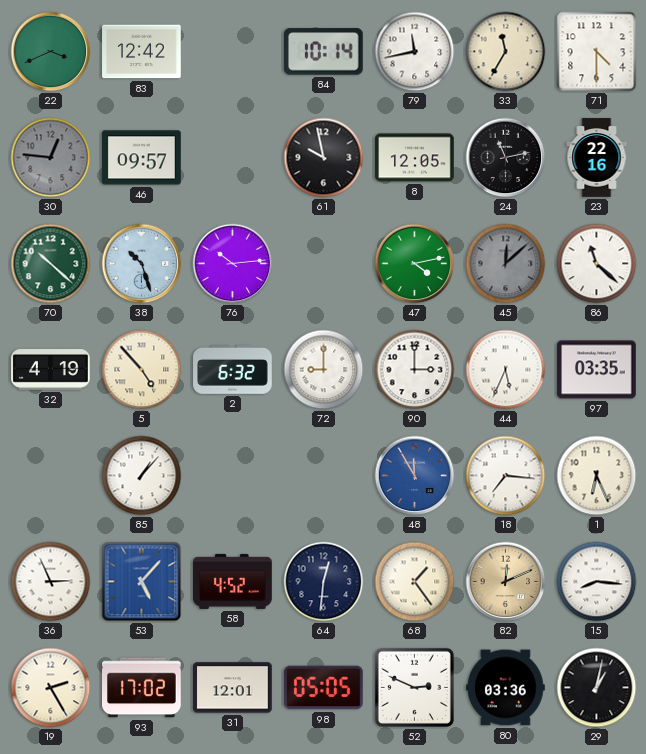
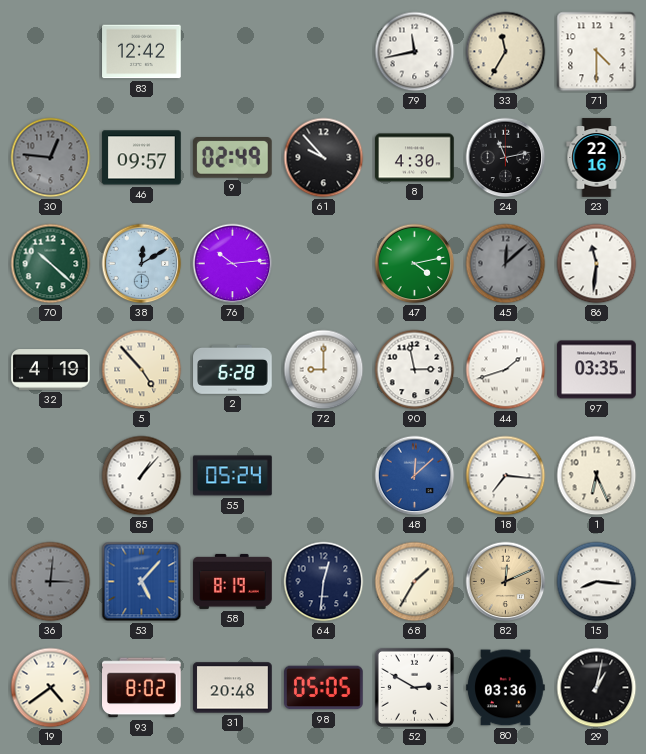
22: 3:41 -> none (51, 52)
84: 10:14 -> none (324, 52)
9: none -> 02:49 (232, 158)
61: 9:58 -> 9:53 (324, 158)
8: 12:05 -> 4:30 (415, 158)
38: 10:27 -> 12:10 (142, 264)
86: 11:22 -> 11:31 (597, 264)
2: 6:32 -> 6:28 (233, 369)
90: 3:00 -> 2:58 (415, 370)
44: 5:34 -> 1:42 (506, 370)
55: none -> 05:24 (233, 476)
48: 11:55 -> 12:08 (415, 476)
36: 2:56 -> 3:01 (51, 582)
36 dial: white -> grey (51, 582)
58: 4:52 -> 8:19 (233, 581)
68: 1:24 -> 1:35 (415, 582)
19: 2:25 -> 4:39 (51, 688)
93: 17:02 -> 8:02 (142, 688)
31: 12:01 -> 20:48 (233, 688)
52: 2:49 -> 2:50 (414, 687)
